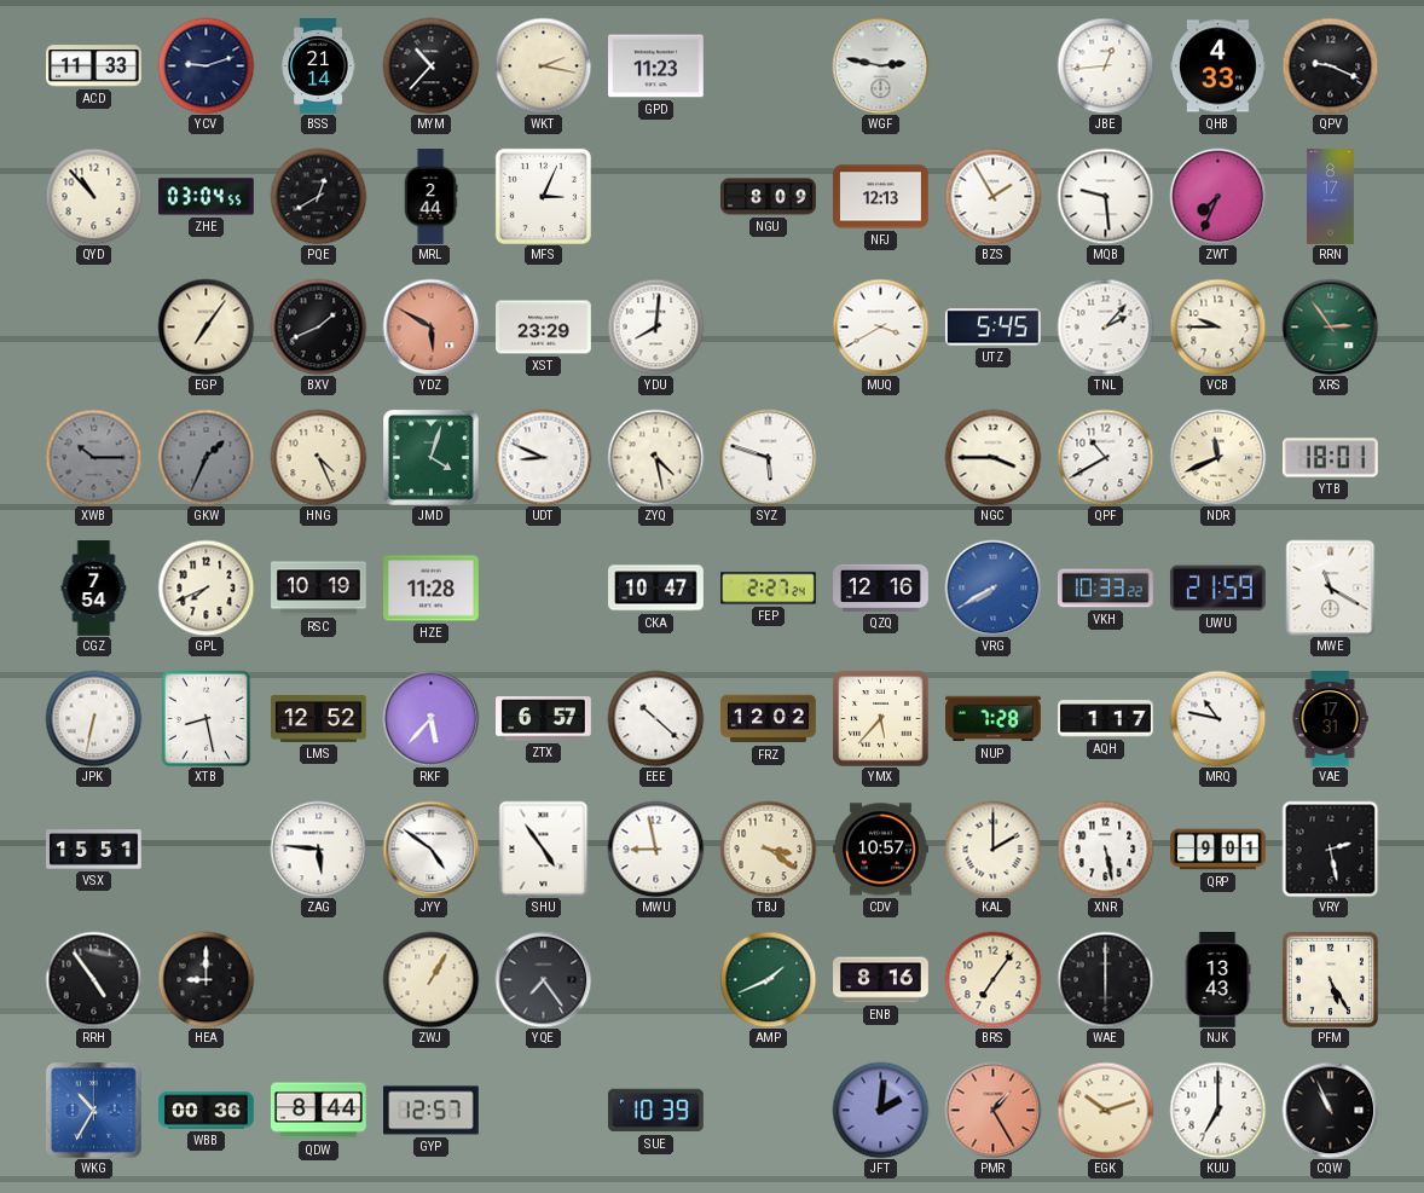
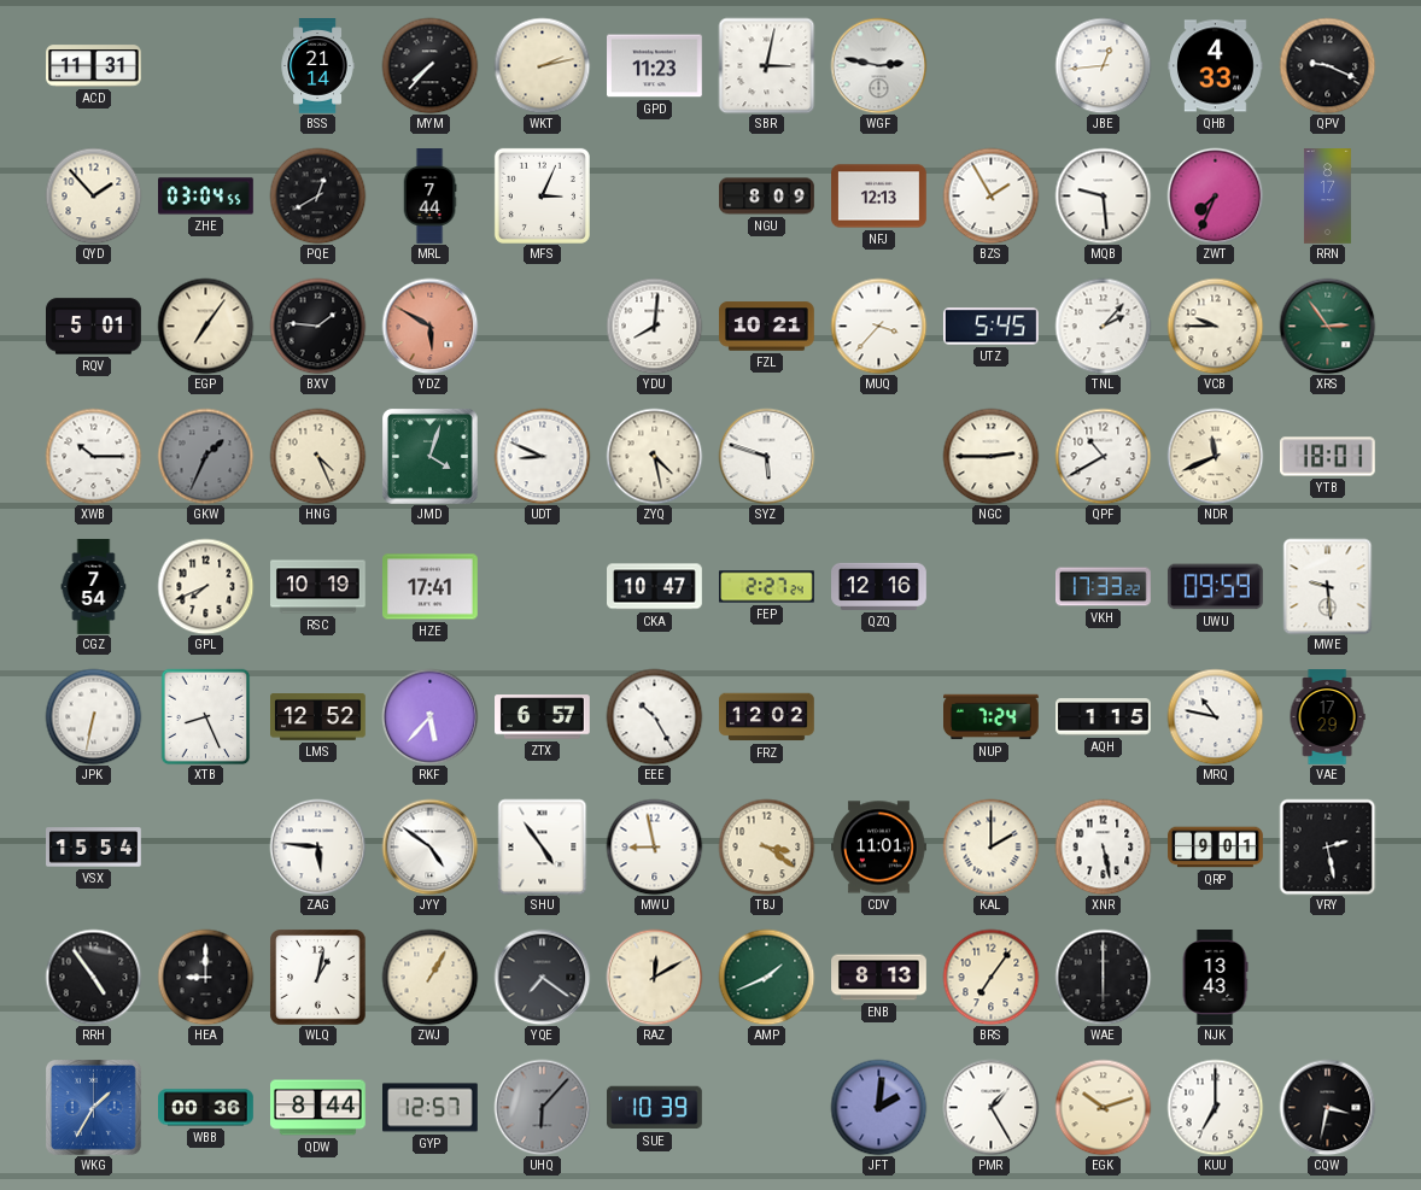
ACD: 11:33 -> 11:31 (94, 66)
YCV: 9:12 -> none (206, 65)
MYM: 10:37 -> 7:37 (429, 65)
WKT: 2:17 -> 2:13 (542, 65)
SBR: none -> 3:02 (766, 65)
QYD: 10:53 -> 1:53 (93, 195)
MRL: 2:44 -> 7:44 (429, 197)
RQV: none -> 5:01 (94, 327)
BXV: 1:41 -> 1:46 (317, 326)
XST: 23:29 -> none (544, 328)
FZL: none -> 10:21 (767, 327)
MUQ: 3:40 -> 3:37 (878, 326)
XWB dial: grey -> white (93, 456)
NGC: 3:45 -> 2:45 (990, 456)
HZE: 11:28 -> 17:41 (431, 587)
VRG: 7:40 -> none (992, 587)
VKH: 10:33 -> 17:33 (1104, 587)
UWU: 21:59 -> 09:59 (1216, 587)
MWE: 11:20 -> 9:29 (1328, 586)
XTB: 8:28 -> 8:26 (206, 716)
EEE: 10:22 -> 10:25 (654, 716)
YMX: 5:37 -> none (880, 718)
NUP: 7:28 -> 7:24 (992, 717)
AQH: 1:17 -> 1:15 (1104, 717)
VAE: 17:31 -> 17:29 (1327, 717)
VSX: 15:51 -> 15:54 (94, 848)
CDV: 10:57 -> 11:01 (879, 848)
WLQ: none -> 1:02 (317, 977)
YQE: 7:24 -> 7:21 (542, 977)
RAZ: none -> 12:10 (654, 977)
ENB: 8:16 -> 8:13 (879, 978)
PFM: 5:25 -> none (1330, 979)
WKG: 10:35 -> 1:35 (94, 1108)
UHQ: none -> 6:07 (542, 1107)
PMR dial: salmon -> white (990, 1107)
CQW: 10:56 -> 3:32 (1327, 1107)
